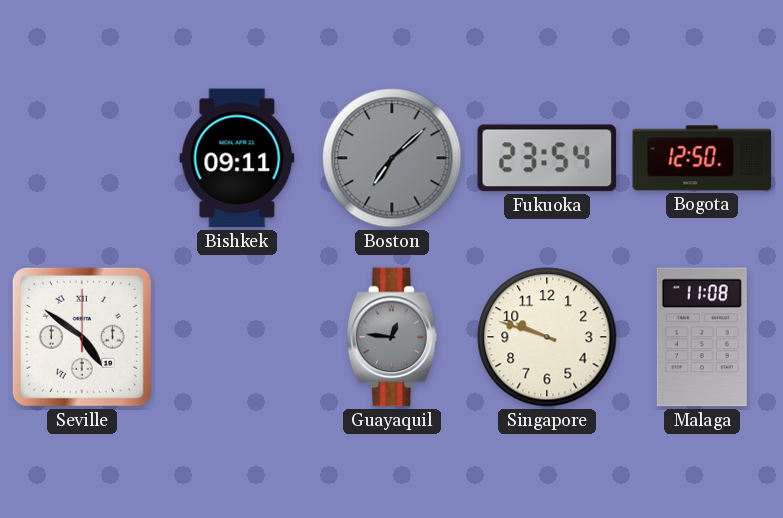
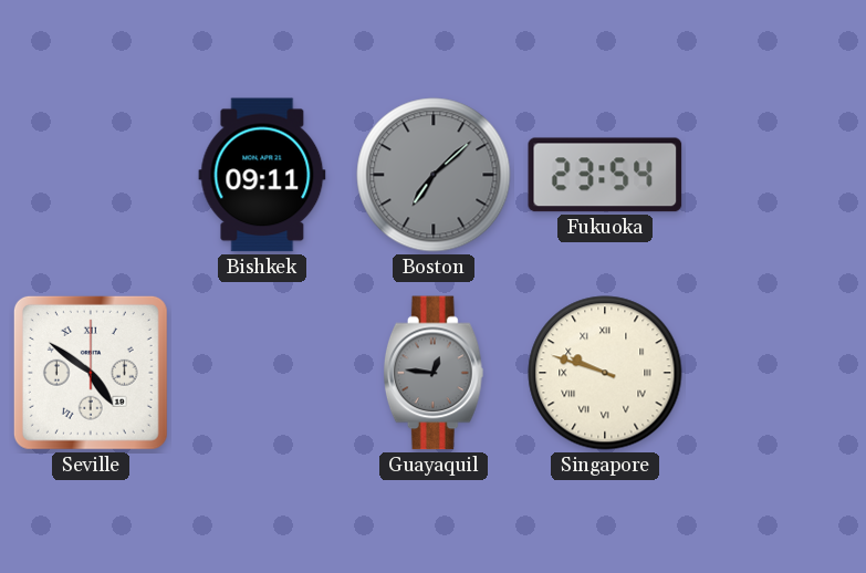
Bogota: 12:50 -> none (702, 158)
Singapore numerals: Arabic -> Roman (605, 373)
Malaga: 11:08 -> none (702, 337)
